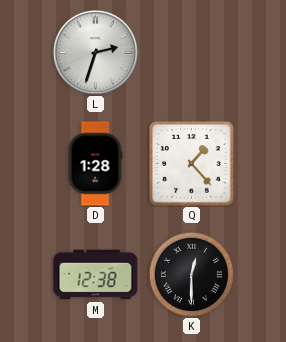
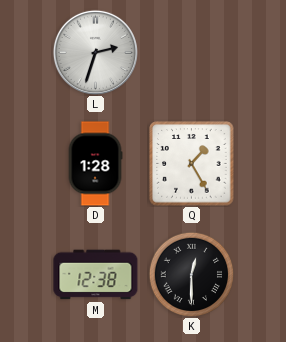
Q: 1:23 -> 1:25 (192, 164)
